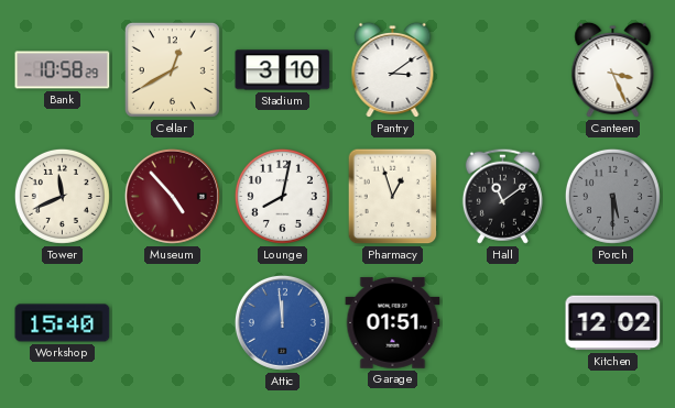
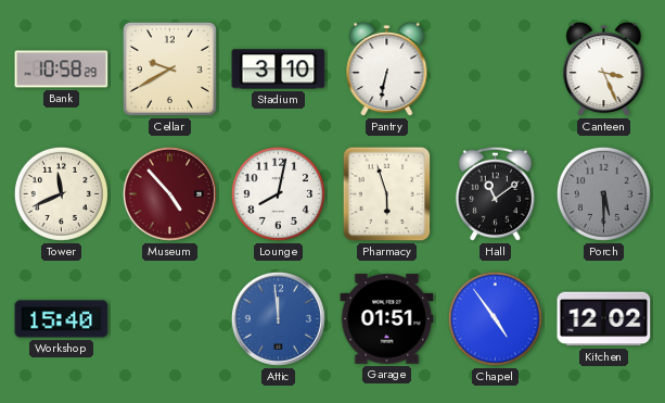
Cellar: 12:40 -> 9:40 (169, 68)
Pantry: 3:09 -> 6:32 (387, 70)
Pharmacy: 12:57 -> 5:57 (387, 194)
Chapel: none -> 4:54 (495, 318)
